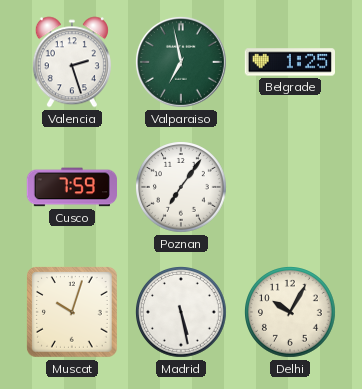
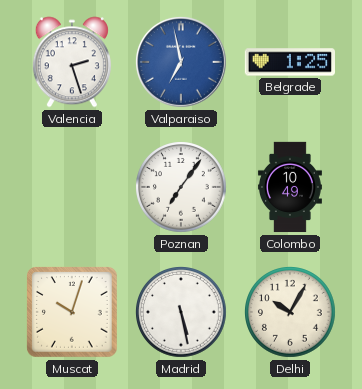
Valparaiso dial: green -> blue (181, 62)
Cusco: 7:59 -> none (71, 187)
Colombo: none -> 10:49 (290, 187)
